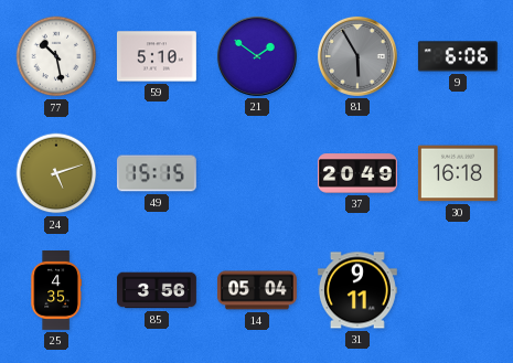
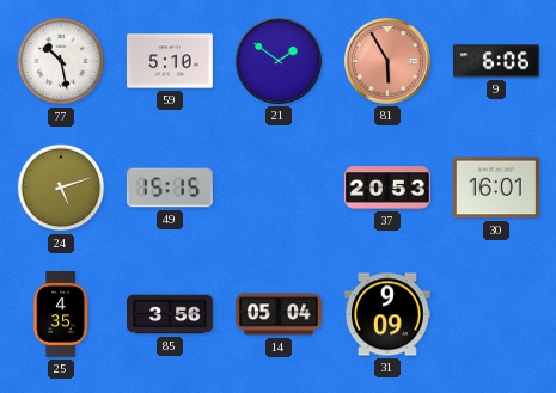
81 dial: grey -> salmon (387, 61)
37: 20:49 -> 20:53 (387, 188)
30: 16:18 -> 16:01 (496, 188)
31: 9:11 -> 9:09 (387, 314)
